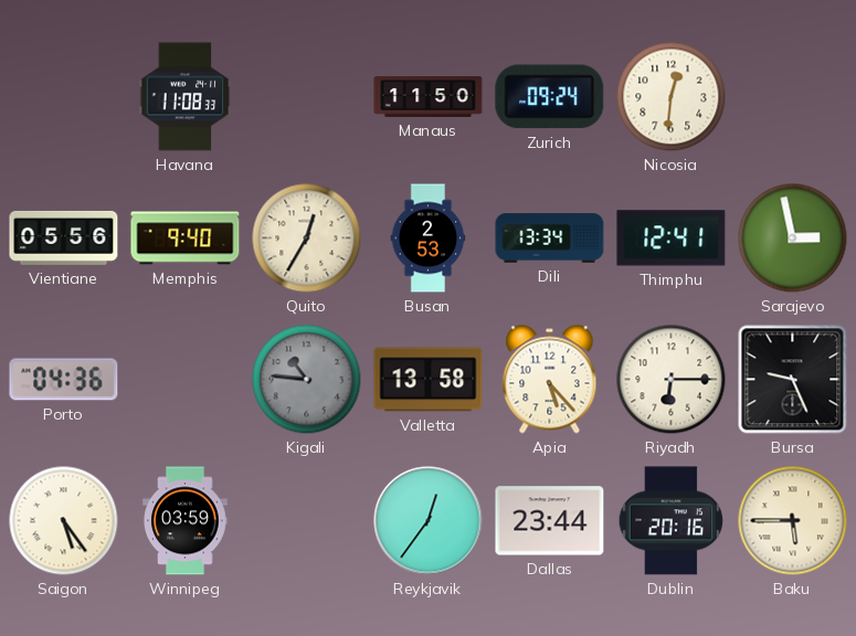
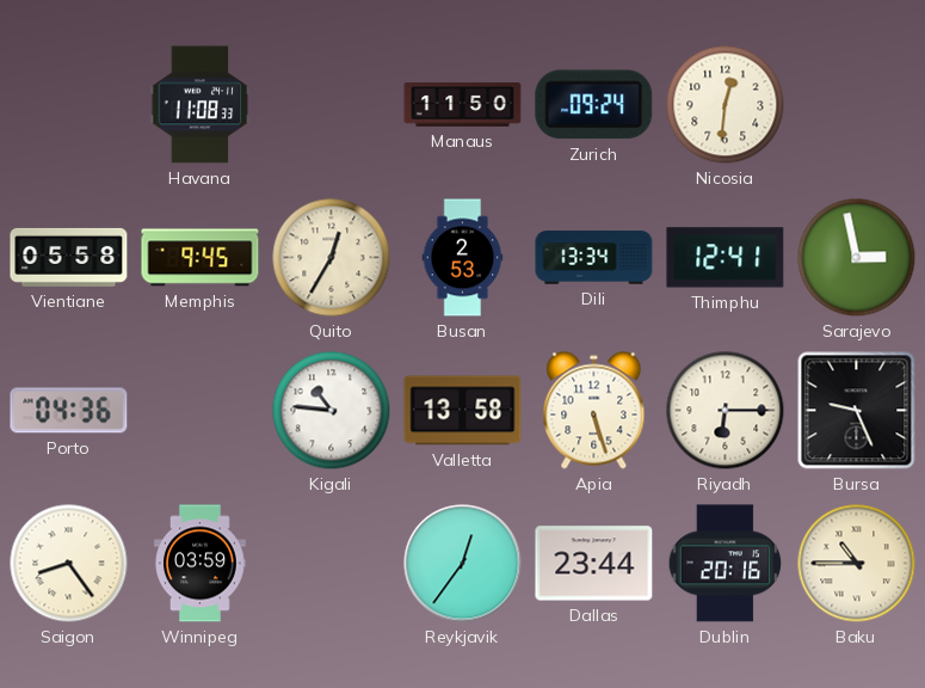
Vientiane: 05:56 -> 05:58 (69, 257)
Memphis: 9:40 -> 9:45 (201, 258)
Kigali dial: grey -> white (332, 411)
Apia: 5:23 -> 5:27 (594, 411)
Saigon: 5:24 -> 8:24 (69, 564)
Baku: 5:45 -> 10:45 (857, 564)
